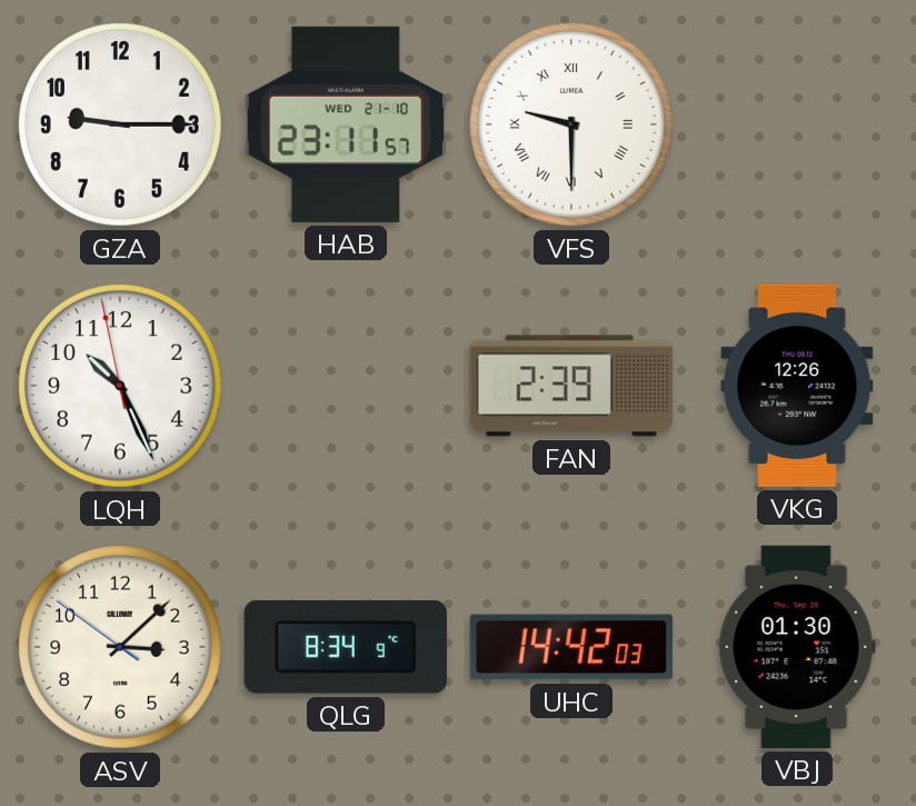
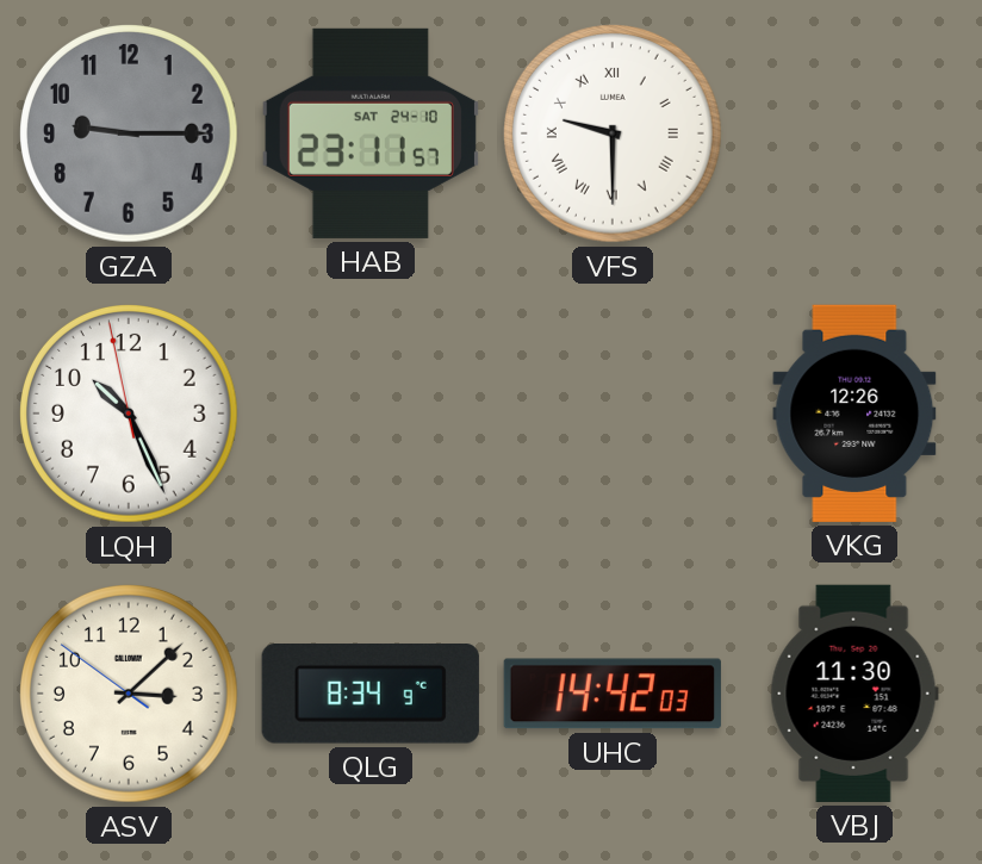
GZA dial: white -> grey (130, 135)
HAB date: WED 21-10 -> SAT 24-10 (371, 133)
FAN: 2:39 -> none (571, 386)
VBJ: 01:30 -> 11:30 (854, 694)
